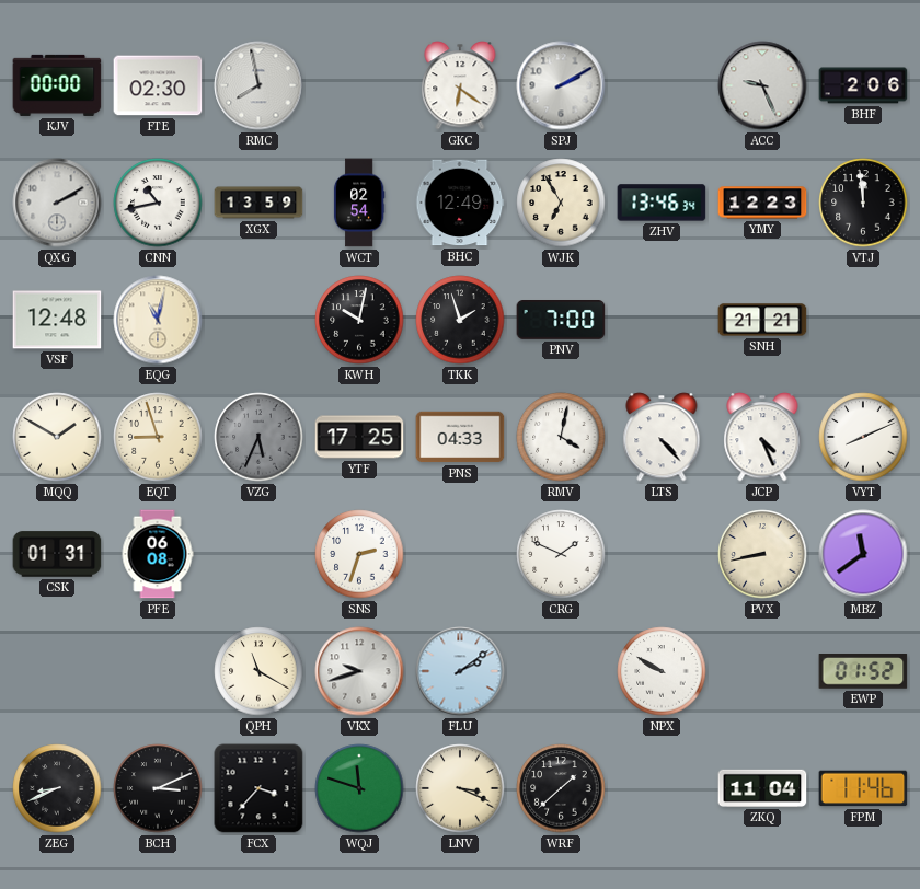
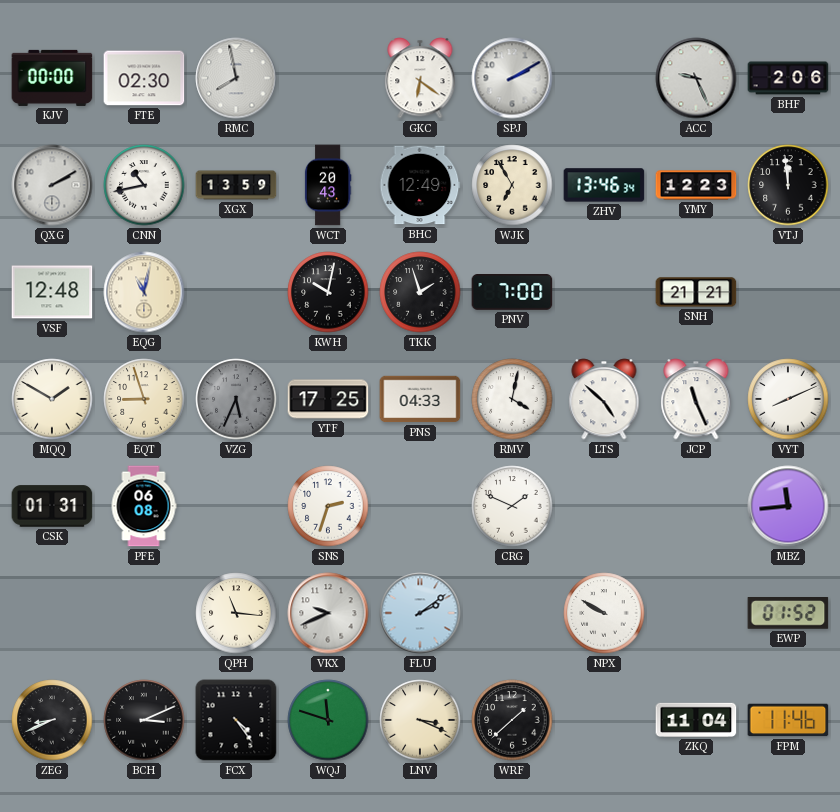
WCT: 02:54 -> 20:43 (328, 185)
LTS: 4:23 -> 4:52 (604, 399)
JCP: 4:26 -> 11:26 (696, 399)
PVX: 8:43 -> none (762, 554)
MBZ: 11:39 -> 11:44 (788, 506)
QPH: 11:20 -> 11:16 (236, 613)
VKX: 9:42 -> 9:41 (328, 613)
FCX: 3:37 -> 4:24 (236, 720)
